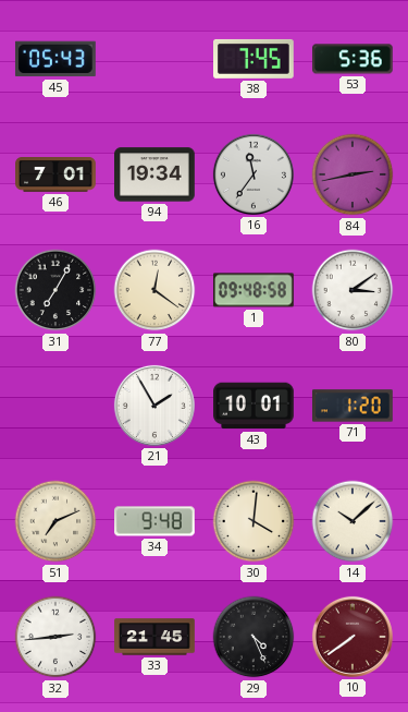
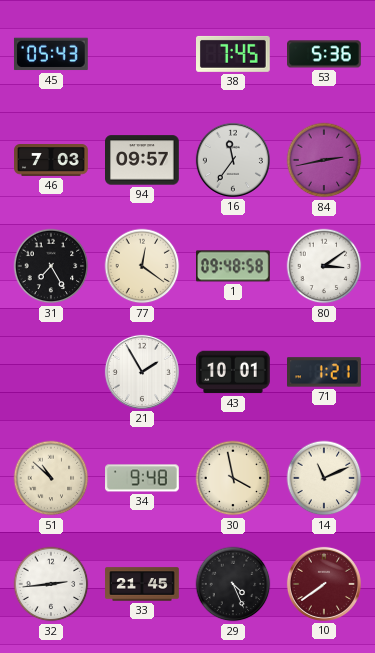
46: 7:01 -> 7:03 (51, 160)
94: 19:34 -> 09:57 (143, 160)
31: 7:05 -> 7:25 (51, 266)
71: 1:20 -> 1:21 (325, 372)
51: 7:11 -> 10:52 (51, 478)
30: 4:01 -> 3:58 (233, 478)
14: 10:08 -> 11:11 (324, 478)
